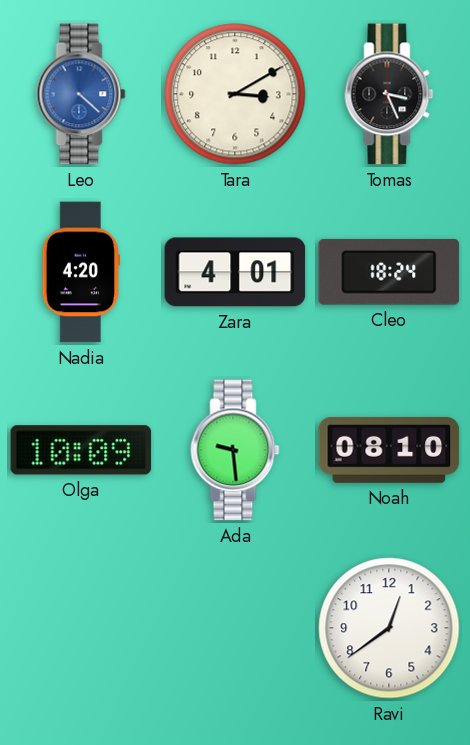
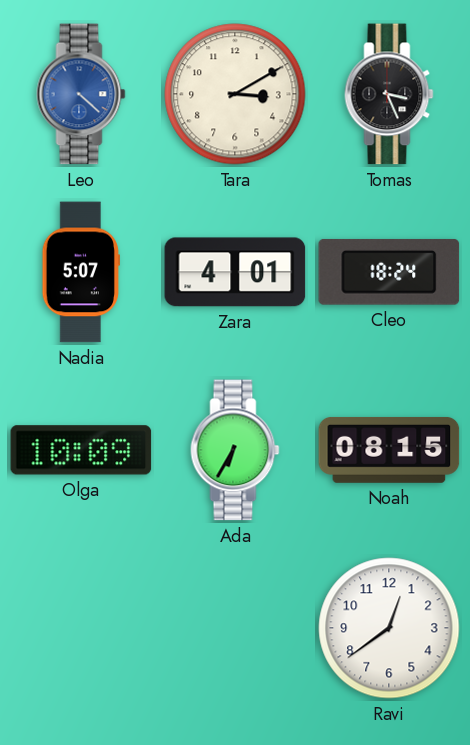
Nadia: 4:20 -> 5:07 (81, 272)
Ada: 9:29 -> 6:35 (235, 450)
Noah: 08:10 -> 08:15 (389, 450)
